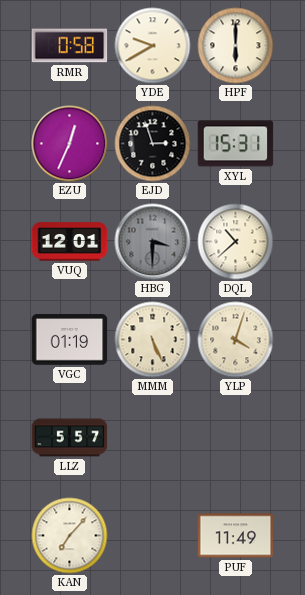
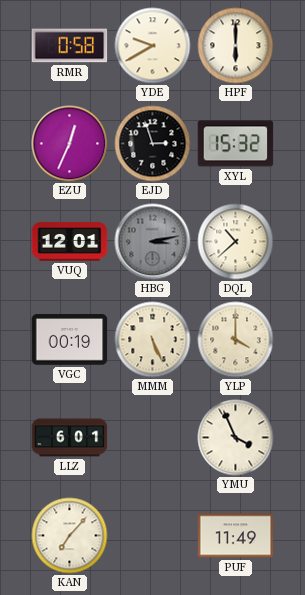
XYL: 15:31 -> 15:32 (236, 144)
HBG: 3:30 -> 3:13 (153, 242)
VGC: 01:19 -> 00:19 (70, 340)
YLP: 4:03 -> 4:00 (236, 340)
LLZ: 5:57 -> 6:01 (70, 438)
YMU: none -> 3:56 (236, 438)
